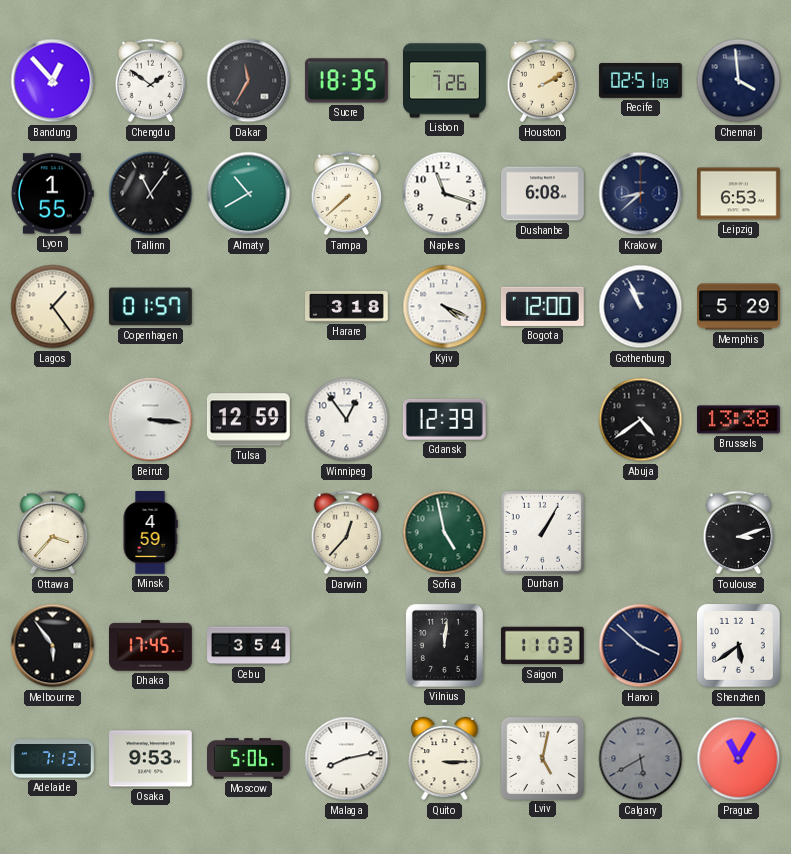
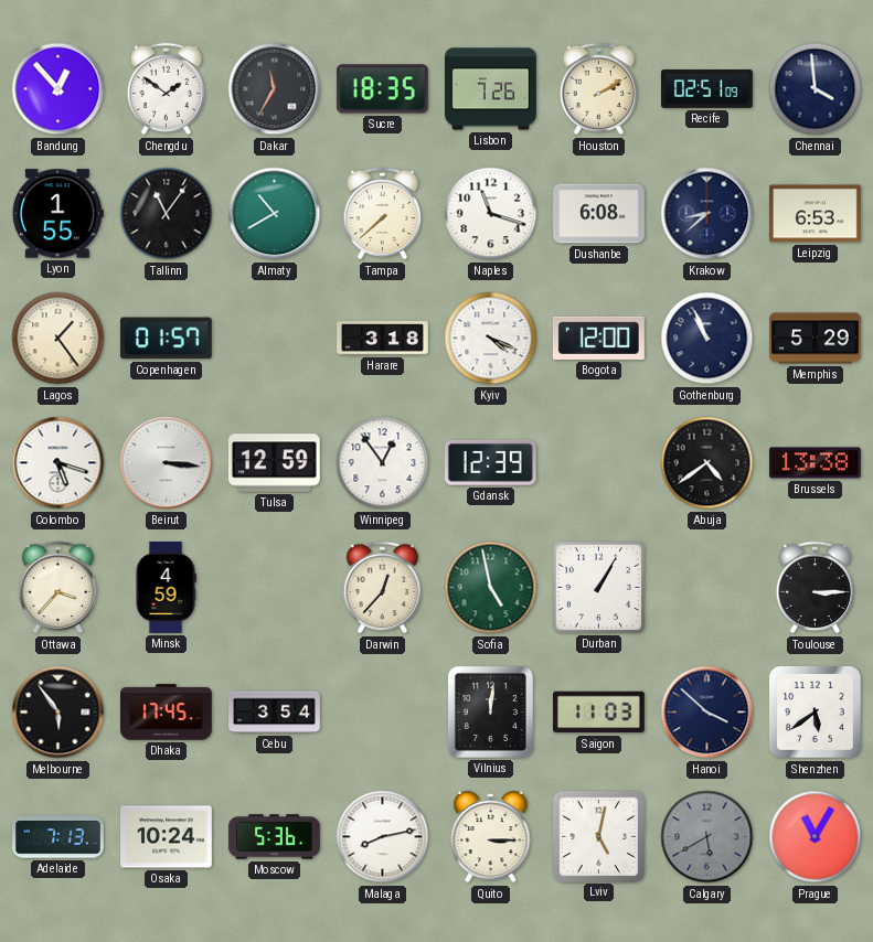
Colombo: none -> 5:18 (58, 463)
Toulouse: 3:12 -> 3:15 (816, 588)
Osaka: 9:53 -> 10:24 (167, 837)
Moscow: 5:06 -> 5:36 (275, 837)
